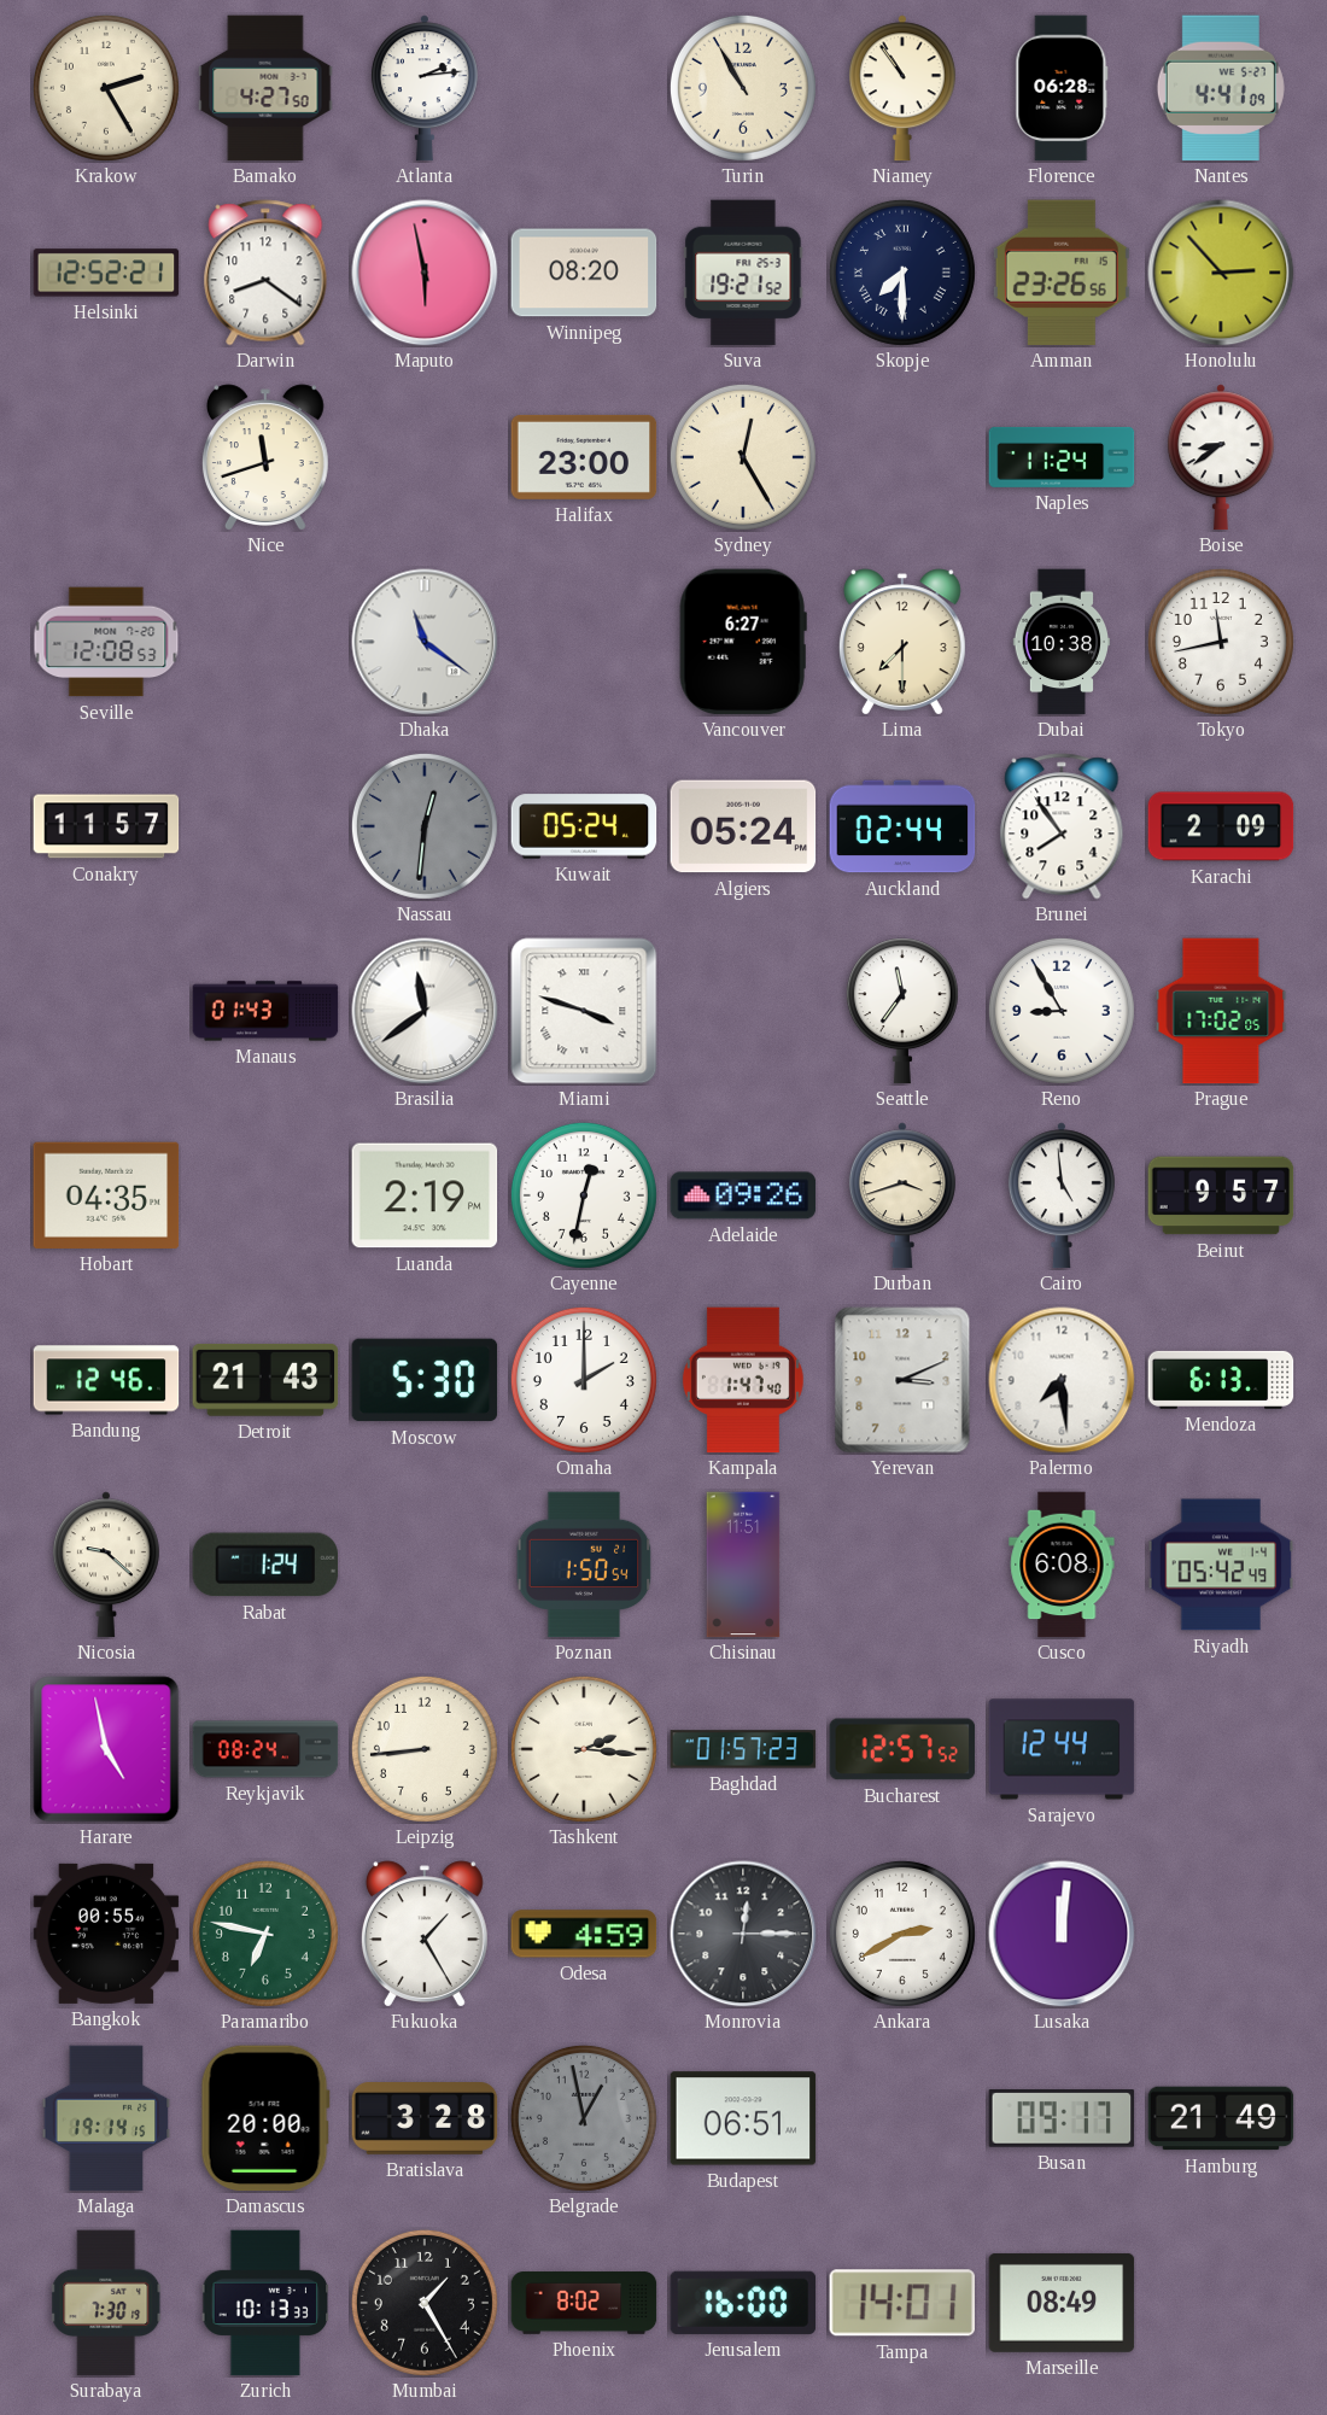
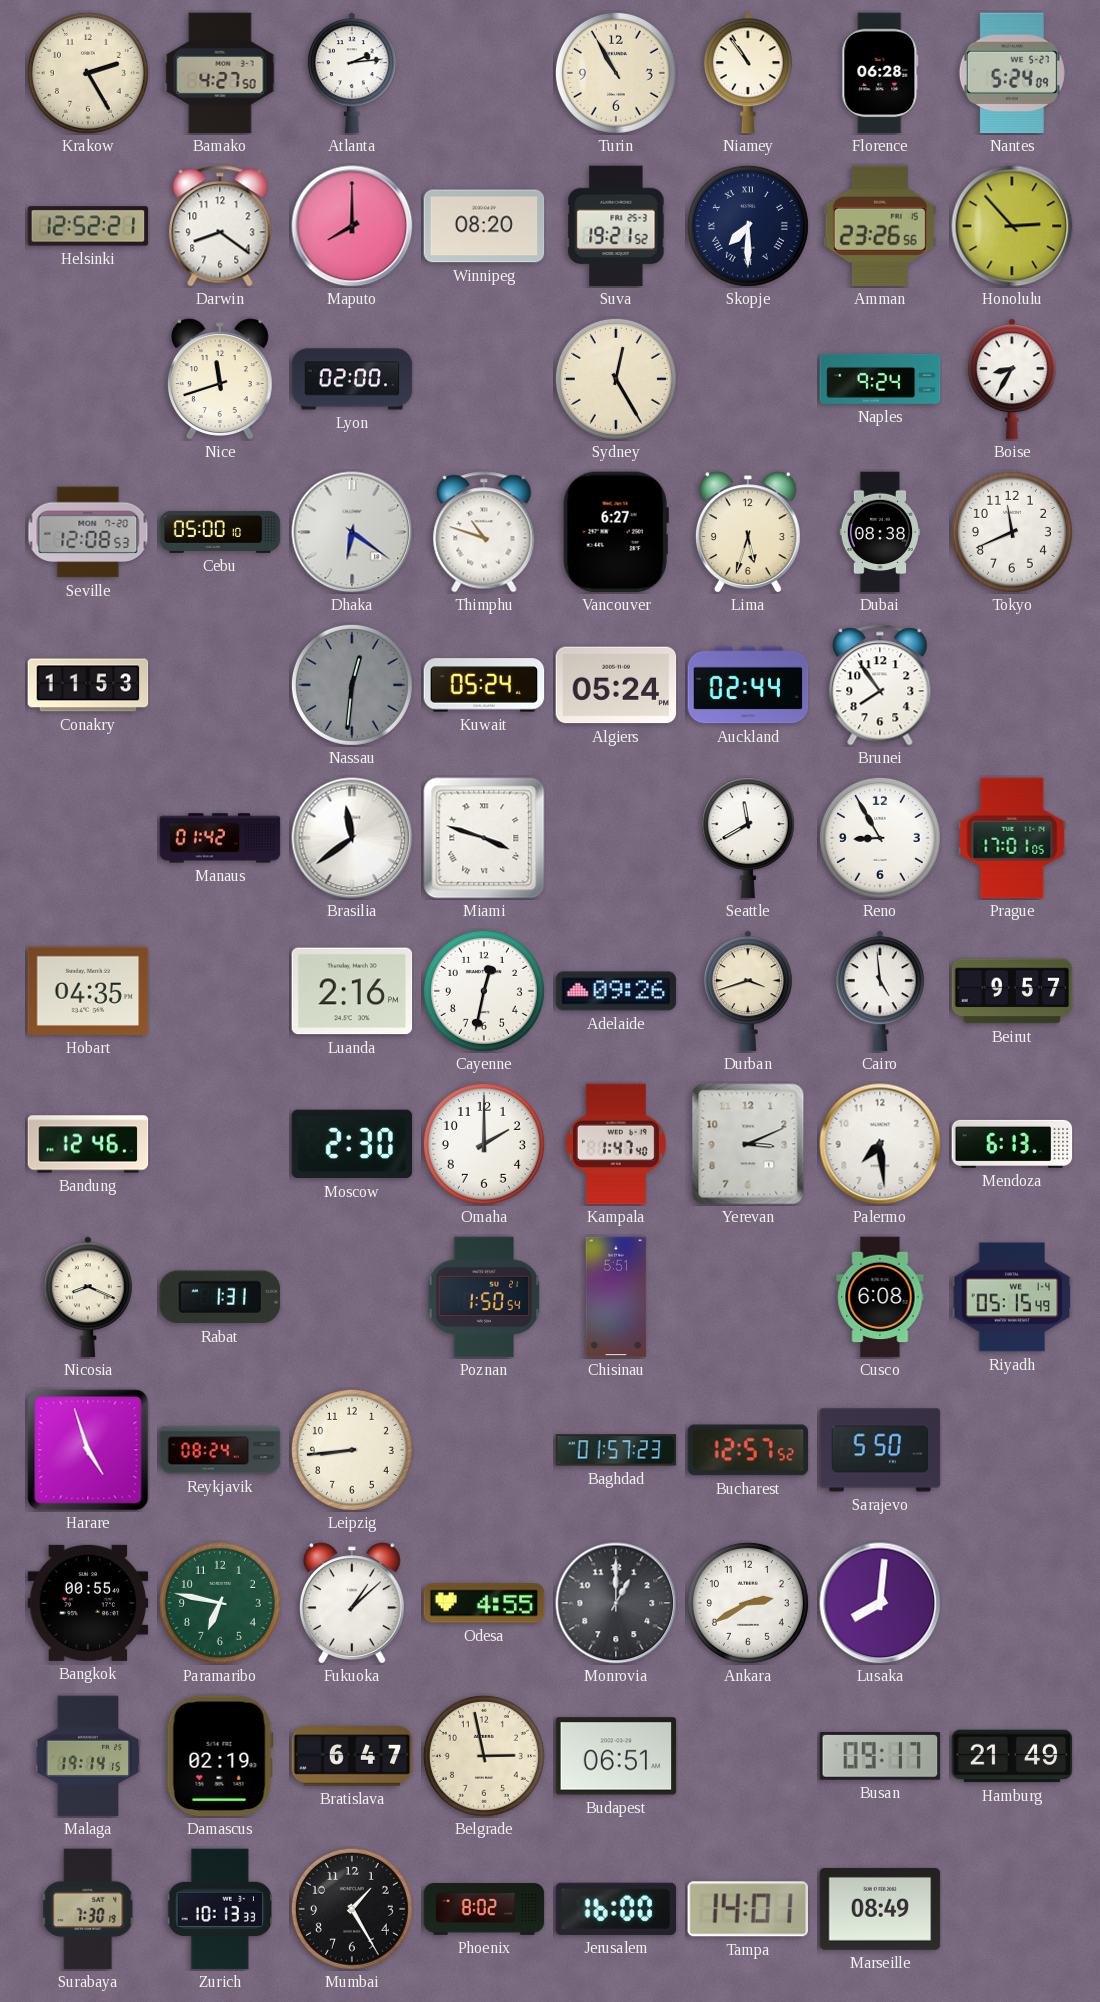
Nantes: 4:41 -> 5:24 (1012, 73)
Maputo: 5:58 -> 8:00 (352, 226)
Lyon: none -> 02:00 (352, 379)
Halifax: 23:00 -> none (584, 457)
Naples: 11:24 -> 9:24 (880, 379)
Boise: 8:39 -> 8:35 (1012, 379)
Cebu: none -> 05:00 (220, 532)
Dhaka: 11:21 -> 6:21 (352, 532)
Thimphu: none -> 10:48 (484, 532)
Lima: 7:30 -> 5:33 (748, 532)
Dubai: 10:38 -> 08:38 (880, 532)
Tokyo: 11:43 -> 11:41 (1012, 532)
Conakry: 11:57 -> 11:53 (88, 685)
Karachi: 2:09 -> none (1221, 826)
Manaus: 01:43 -> 01:42 (220, 838)
Seattle: 11:36 -> 11:40 (748, 838)
Prague: 17:02 -> 17:01 (1012, 838)
Luanda: 2:19 -> 2:16 (352, 991)
Detroit: 21:43 -> none (265, 1380)
Moscow: 5:30 -> 2:30 (352, 1144)
Nicosia: 9:22 -> 8:19 (88, 1297)
Rabat: 1:24 -> 1:31 (220, 1297)
Chisinau: 11:51 -> 5:51 (616, 1297)
Riyadh: 05:42 -> 05:15 (1012, 1297)
Harare: 4:58 -> 4:57 (88, 1450)
Tashkent: 2:16 -> none (584, 1749)
Sarajevo: 12:44 -> 5:50 (880, 1450)
Fukuoka: 1:25 -> 1:08 (352, 1603)
Odesa: 4:59 -> 4:55 (484, 1603)
Monrovia: 12:15 -> 1:00 (616, 1603)
Lusaka: 12:01 -> 8:01 (880, 1603)
Damascus: 20:00 -> 02:19 (220, 1756)
Bratislava: 3:28 -> 6:47 (352, 1757)
Belgrade: 12:58 -> 2:58 (484, 1756)
Belgrade dial: grey -> cream (484, 1756)
